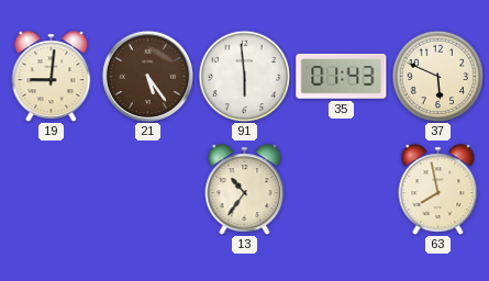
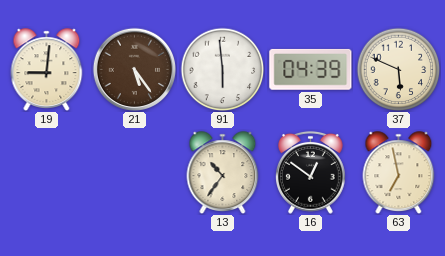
35: 01:43 -> 04:39 (311, 69)
16: none -> 12:51 (311, 172)
63: 7:58 -> 6:58 (399, 172)
